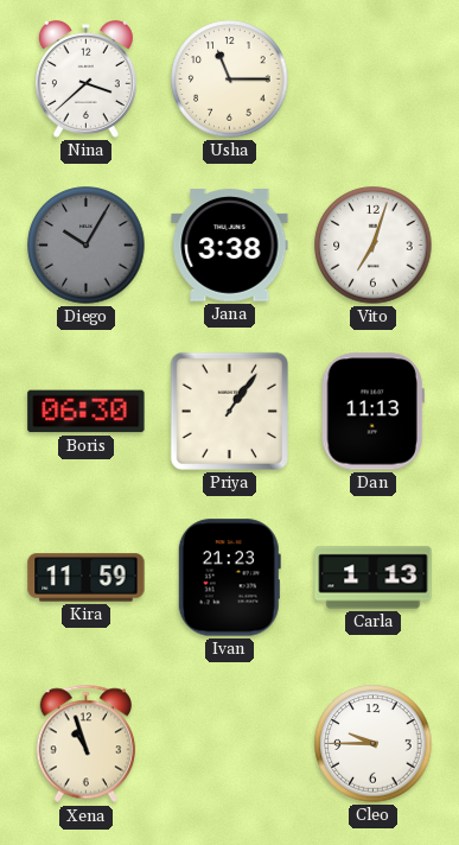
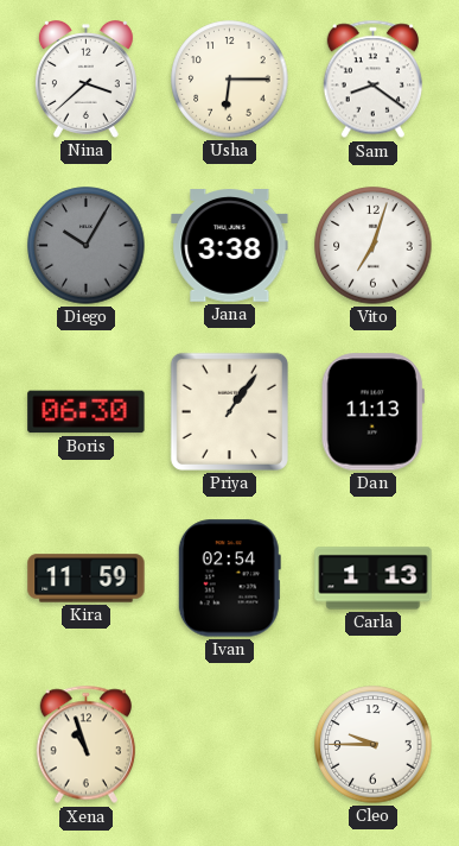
Usha: 11:15 -> 6:15 (230, 80)
Sam: none -> 8:21 (372, 80)
Ivan: 21:23 -> 02:54 (229, 579)
